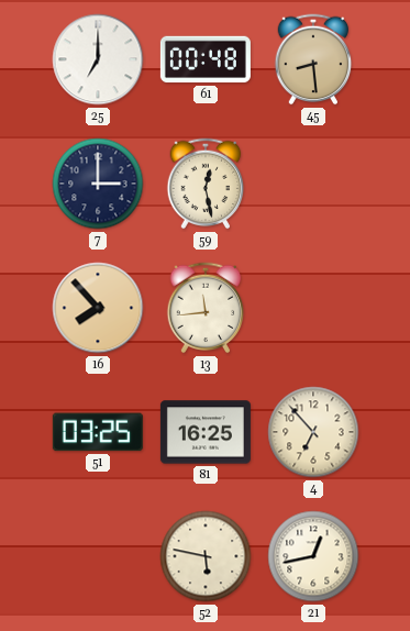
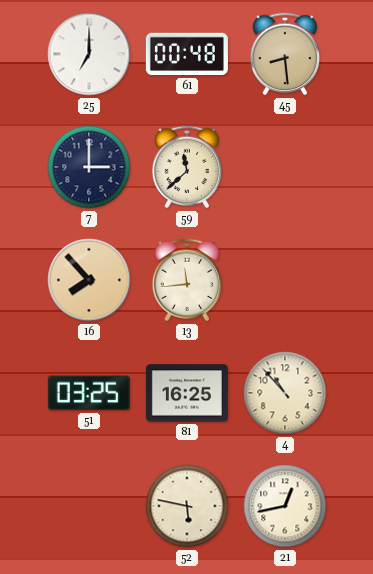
59: 12:28 -> 11:38 (187, 167)
4: 6:53 -> 10:53 (285, 393)
